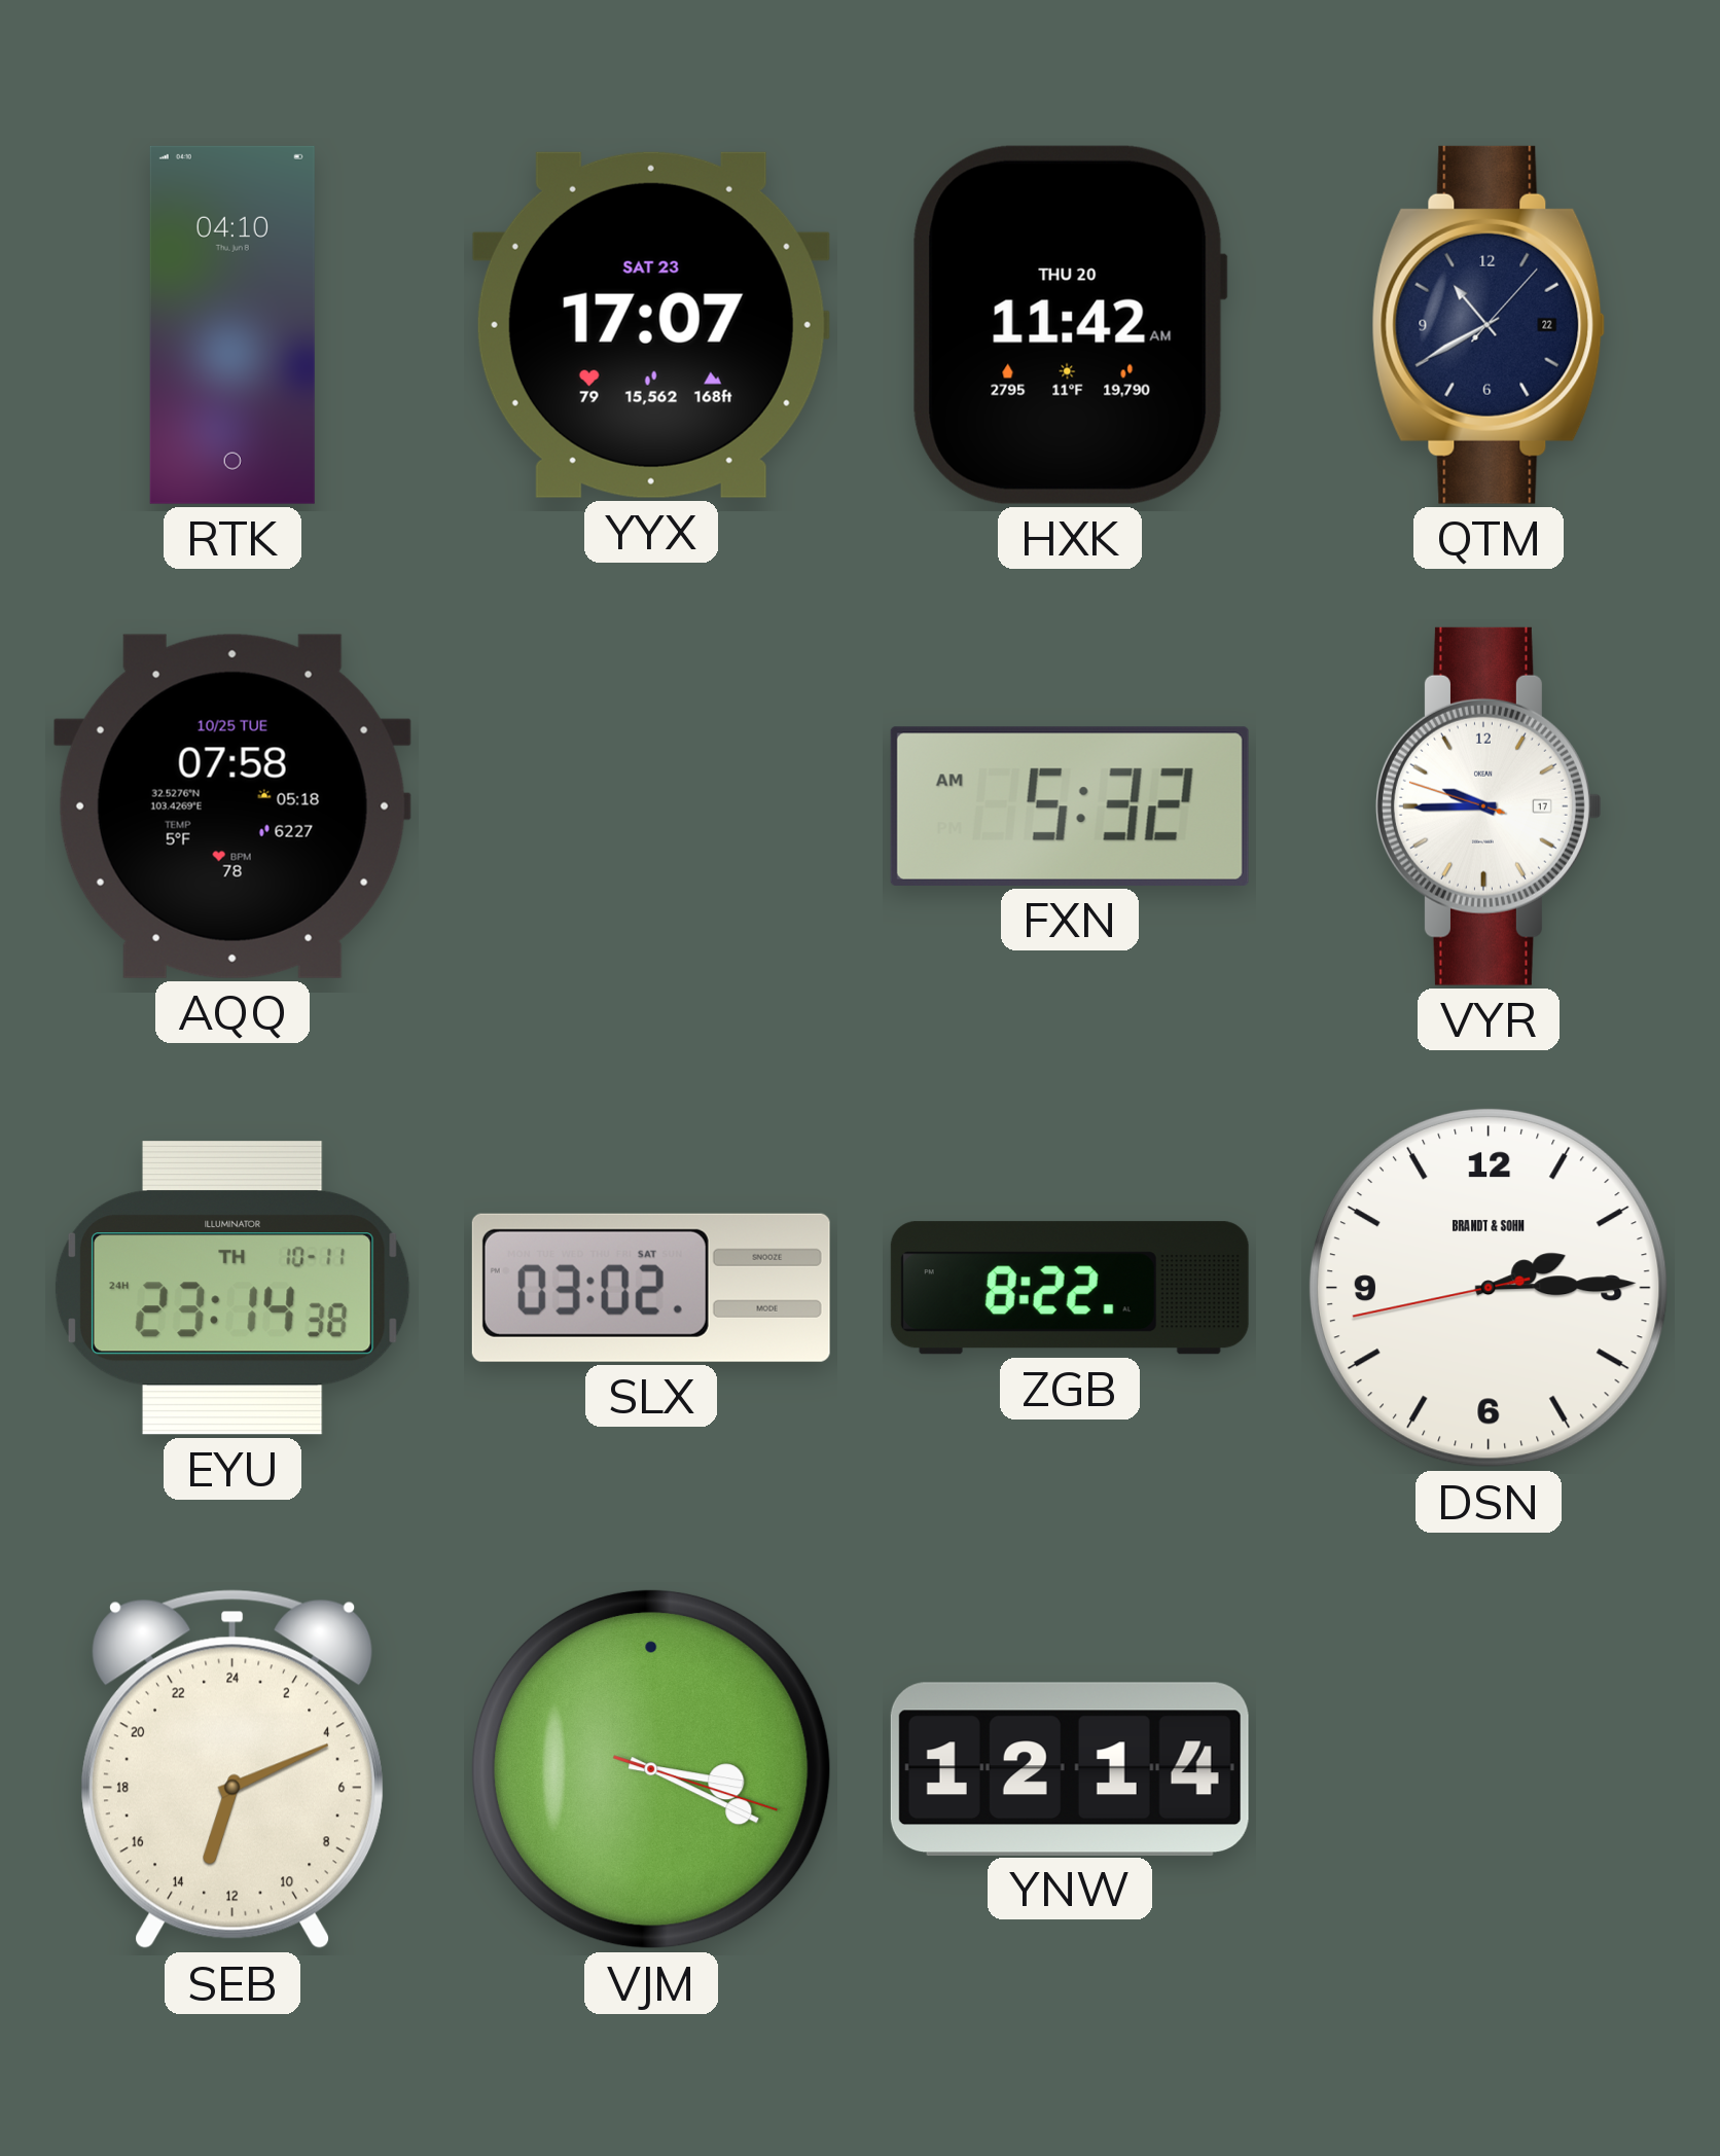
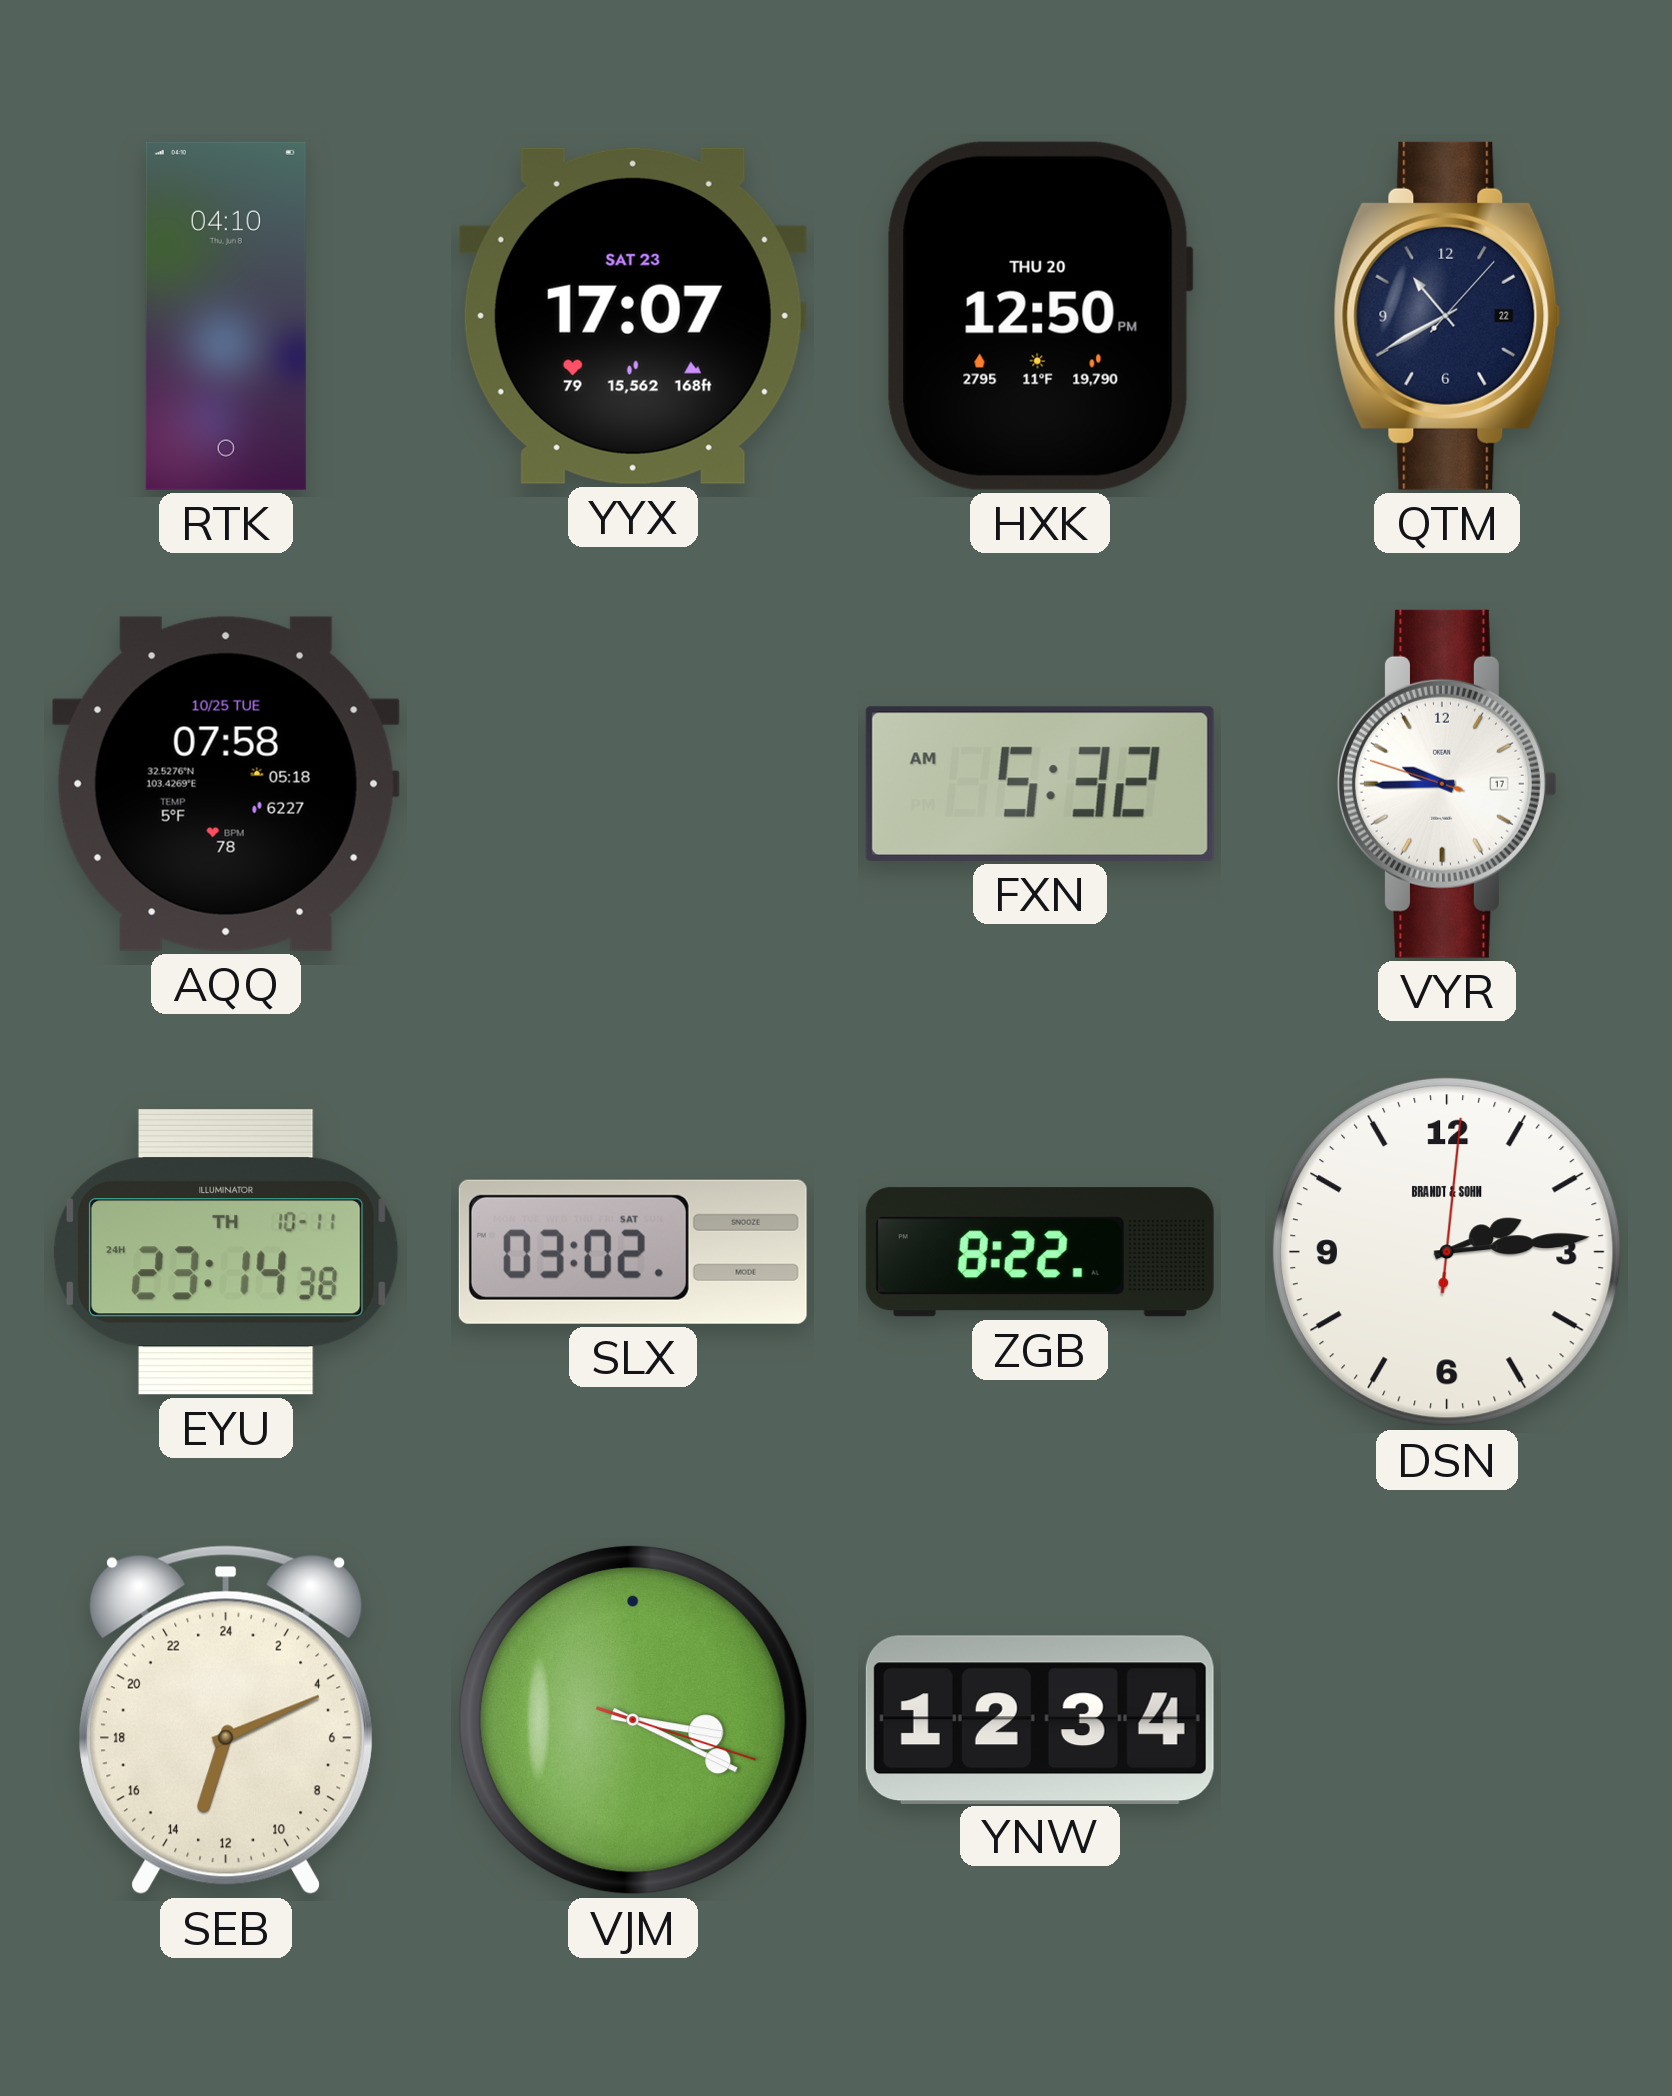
HXK: 11:42 -> 12:50 (1040, 316)
DSN: 2:14:43 -> 2:14:01 (1447, 1252)
YNW: 12:14 -> 12:34 (1040, 1719)
